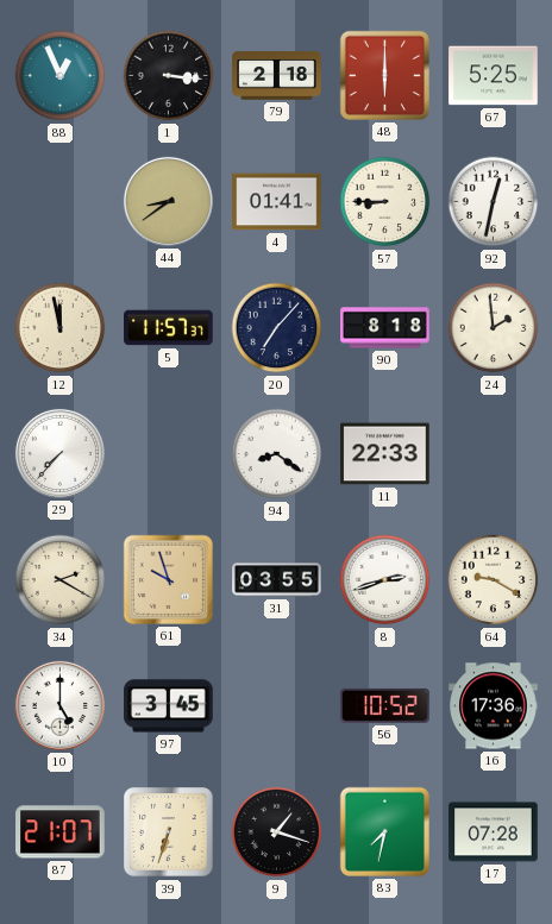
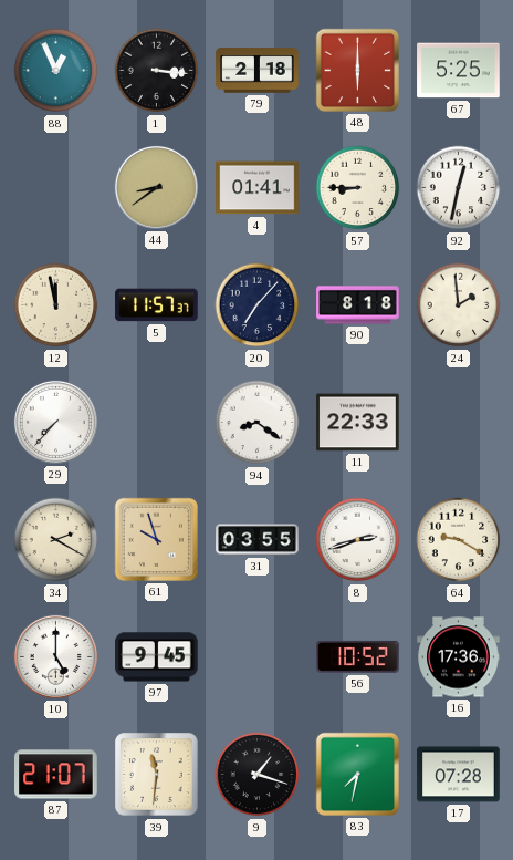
97: 3:45 -> 9:45 (157, 657)
39: 6:33 -> 11:31 (157, 775)
